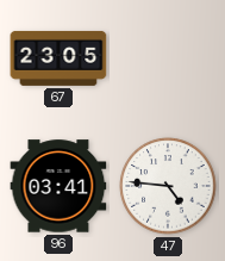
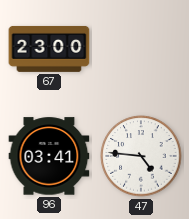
67: 23:05 -> 23:00 (49, 49)
